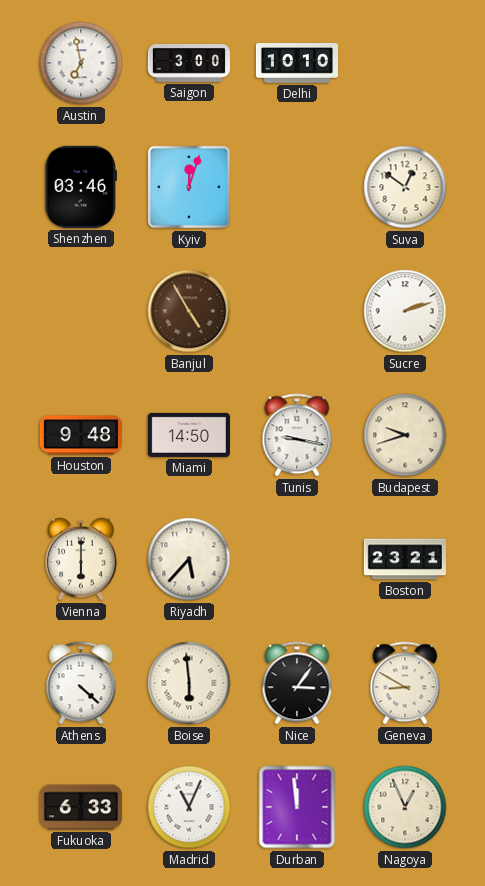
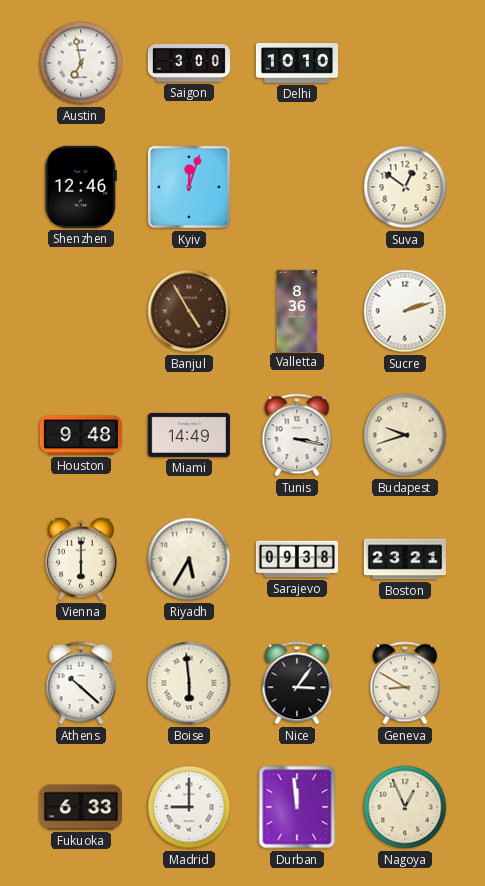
Shenzhen: 03:46 -> 12:46 (81, 187)
Valletta: none -> 8:36 (297, 310)
Miami: 14:50 -> 14:49 (189, 435)
Tunis: 9:17 -> 3:17 (297, 435)
Riyadh: 5:37 -> 5:35 (189, 559)
Sarajevo: none -> 09:38 (296, 559)
Athens: 4:22 -> 10:22 (81, 683)
Madrid: 11:04 -> 9:00 (189, 807)
